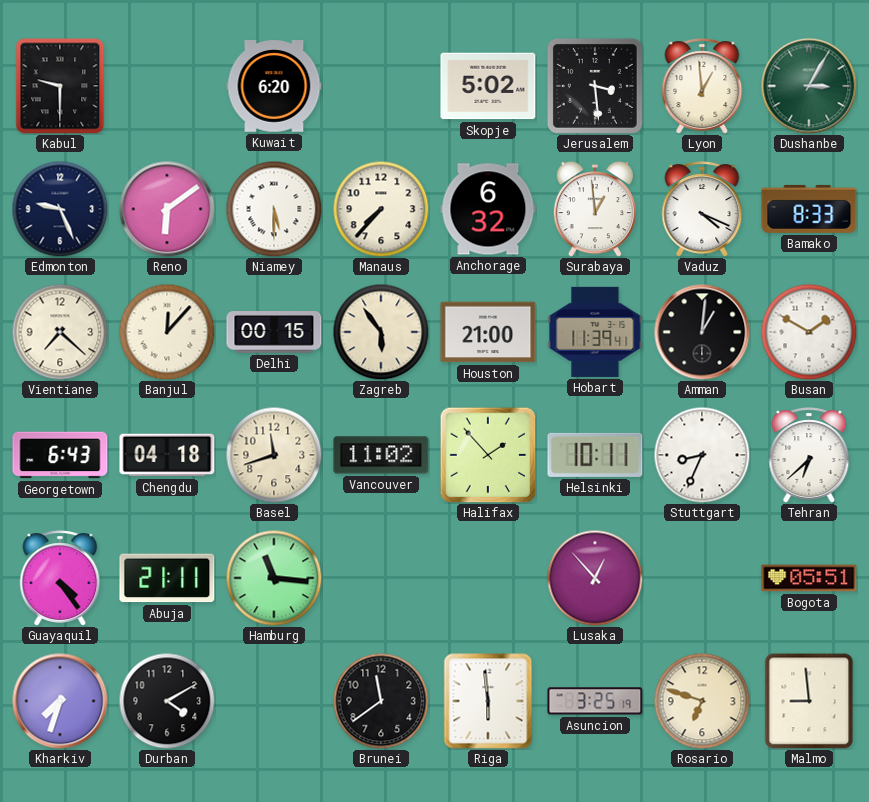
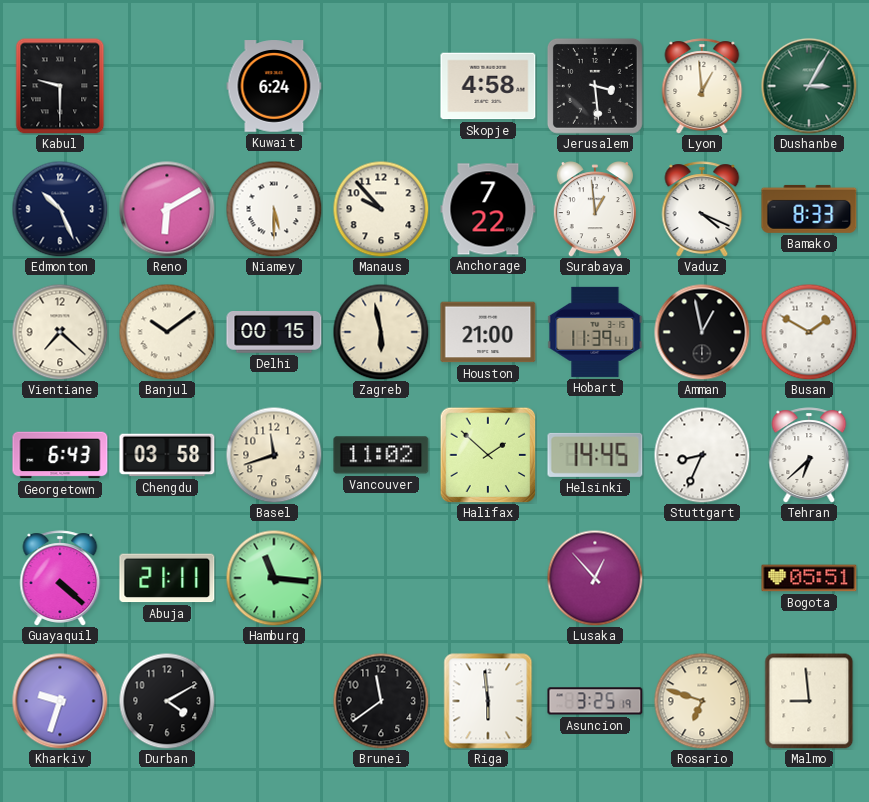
Kuwait: 6:20 -> 6:24 (274, 86)
Skopje: 5:02 -> 4:58 (488, 86)
Edmonton: 9:26 -> 10:26 (60, 209)
Reno: 6:09 -> 6:10 (167, 209)
Manaus: 7:37 -> 9:53 (381, 209)
Anchorage: 6:32 -> 7:22 (488, 209)
Banjul: 12:07 -> 10:09 (167, 332)
Zagreb: 5:54 -> 5:58 (381, 332)
Amman: 1:01 -> 12:58 (702, 332)
Chengdu: 04:18 -> 03:58 (167, 455)
Halifax: 1:53 -> 1:52 (488, 455)
Helsinki: 10:11 -> 14:45 (595, 455)
Guayaquil: 4:24 -> 4:22 (60, 578)
Kharkiv: 7:33 -> 9:33 (60, 701)
